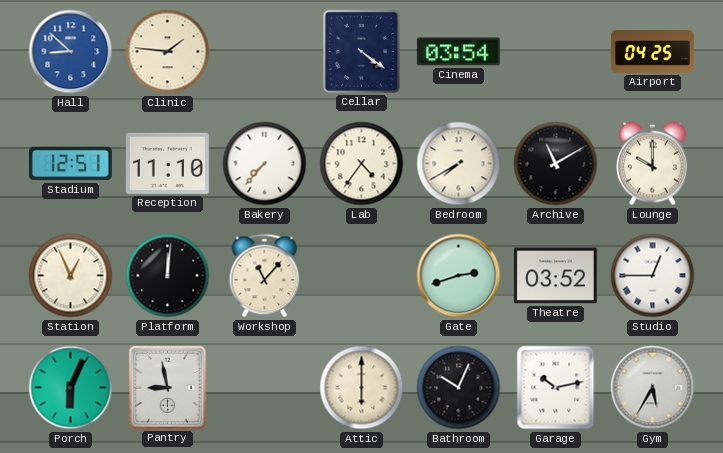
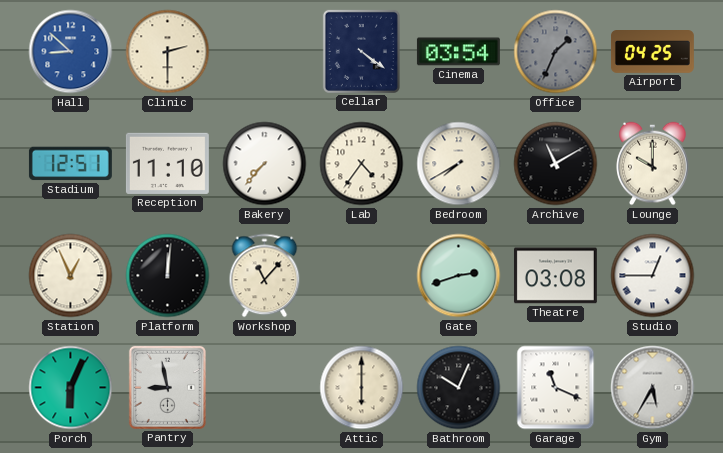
Clinic: 1:46 -> 2:30 (168, 52)
Office: none -> 1:34 (556, 52)
Theatre: 03:52 -> 03:08 (555, 276)
Garage: 10:13 -> 11:19 (556, 388)
